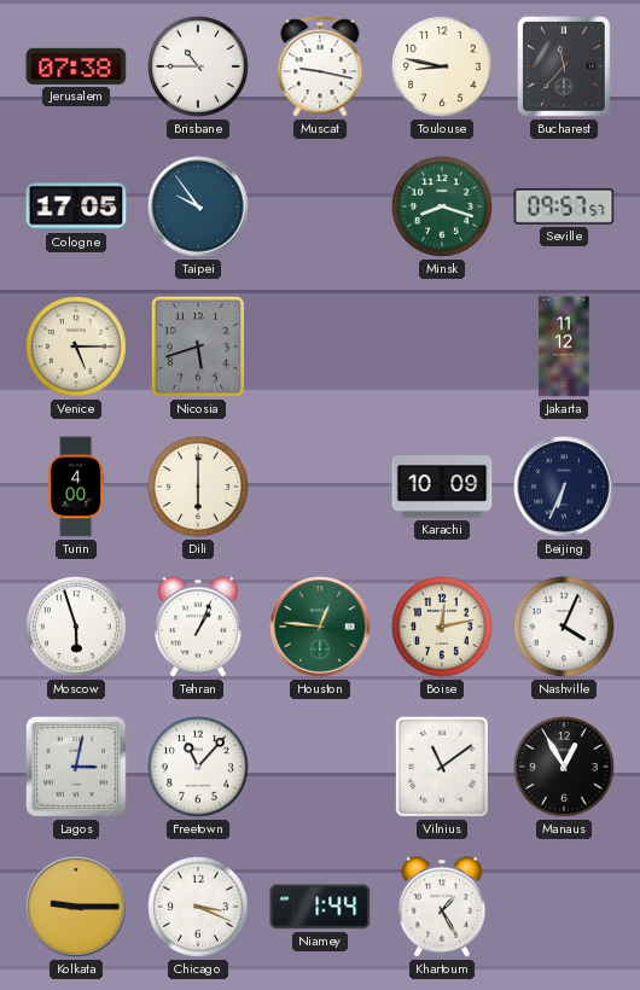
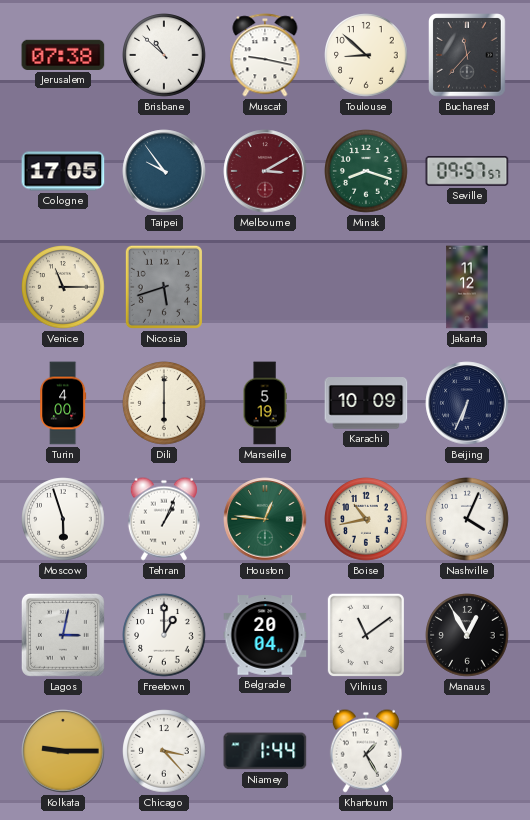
Brisbane: 10:45 -> 10:52 (164, 55)
Toulouse: 8:47 -> 8:52 (366, 55)
Melbourne: none -> 3:10 (265, 171)
Venice: 5:15 -> 11:15 (63, 287)
Marseille: none -> 5:19 (265, 403)
Boise: 12:13 -> 10:43 (366, 519)
Freetown: 11:07 -> 1:00 (164, 635)
Belgrade: none -> 20:04 (265, 635)
Chicago: 3:19 -> 3:23 (164, 751)
